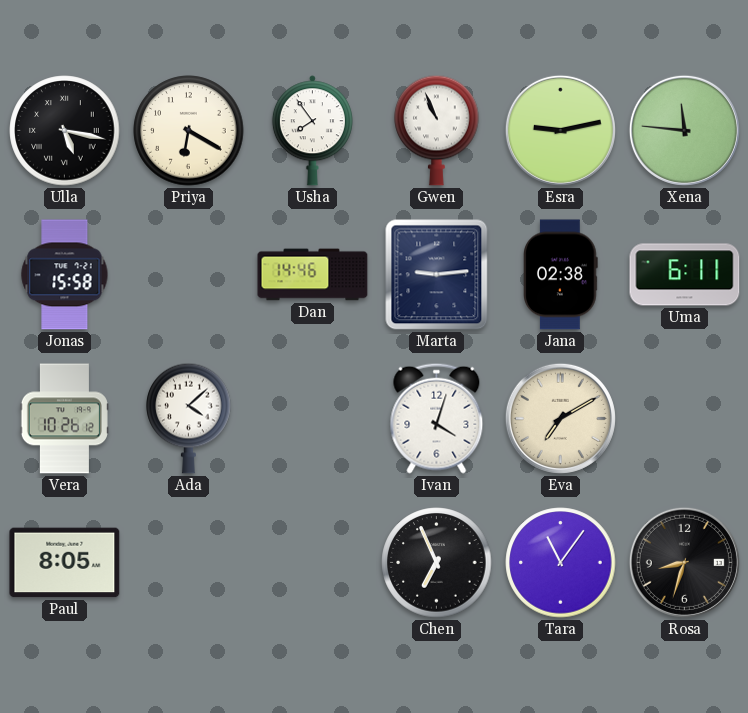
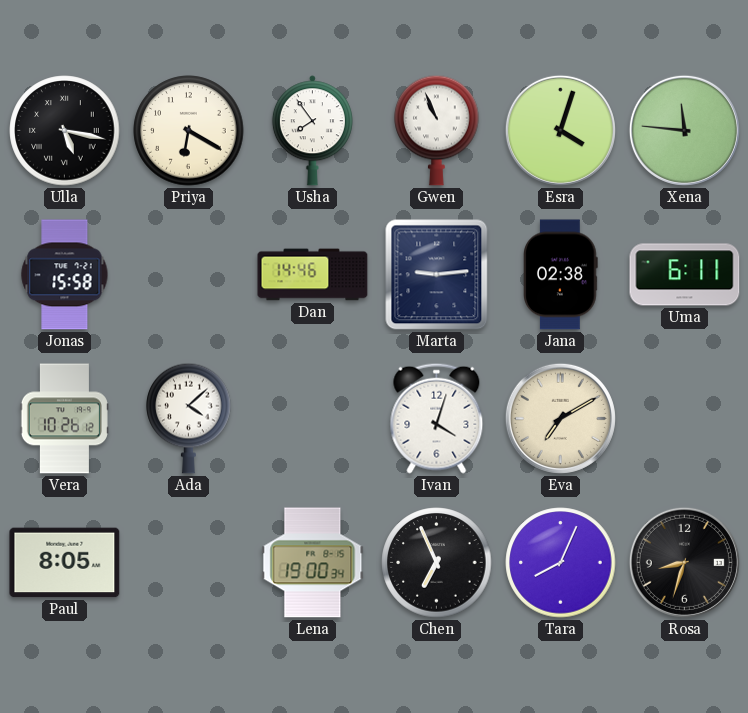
Esra: 9:13 -> 4:03 (560, 130)
Lena: none -> 19:00 (313, 563)
Tara: 11:06 -> 8:04 (561, 563)
